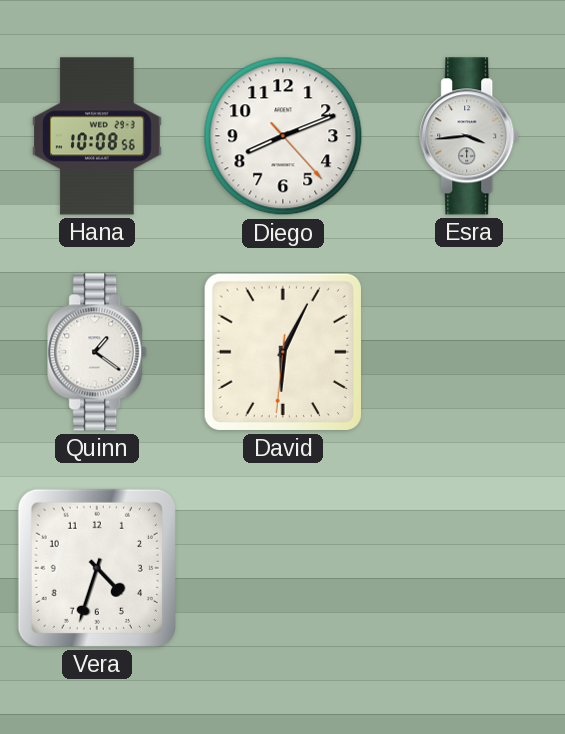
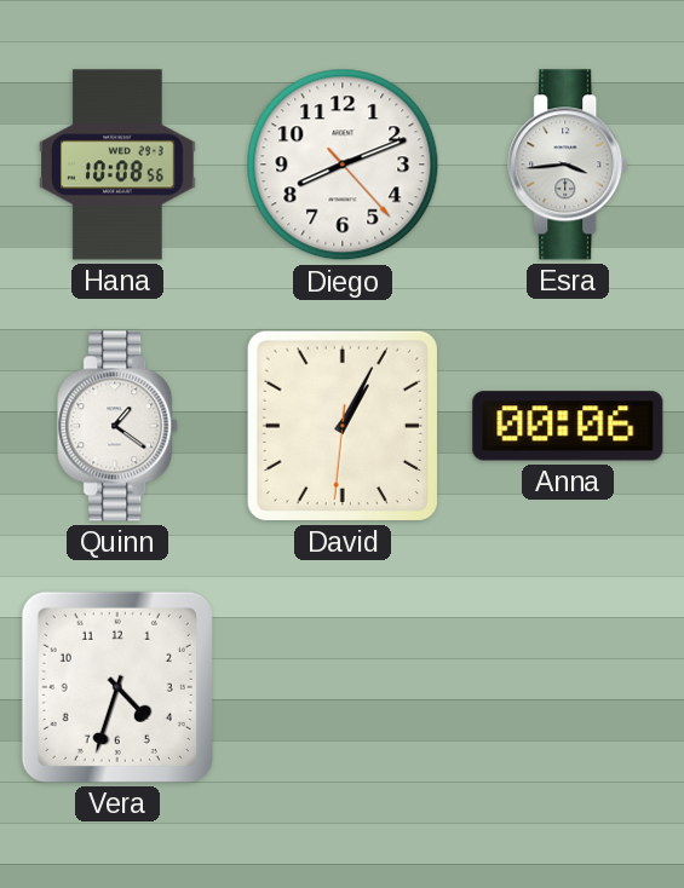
David: 6:04 -> 1:04 (343, 426)
Anna: none -> 00:06 (568, 426)
